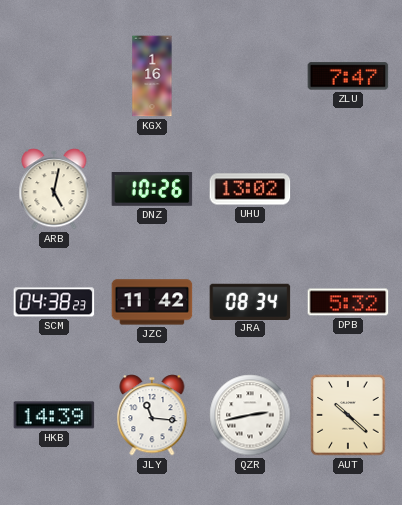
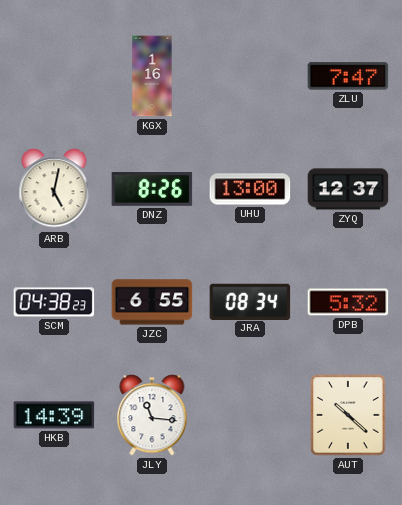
DNZ: 10:26 -> 8:26 (152, 190)
UHU: 13:02 -> 13:00 (250, 189)
ZYQ: none -> 12:37 (348, 189)
JZC: 11:42 -> 6:55 (152, 302)
QZR: 2:43 -> none (250, 415)
